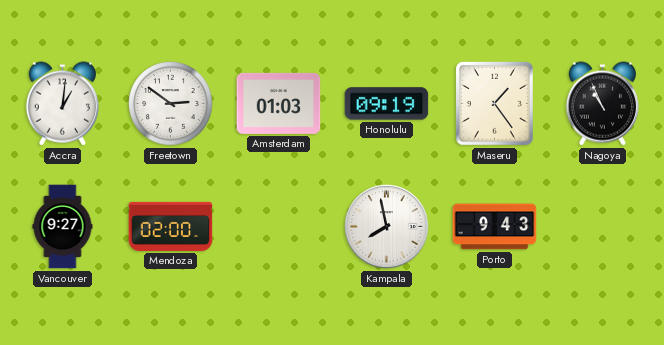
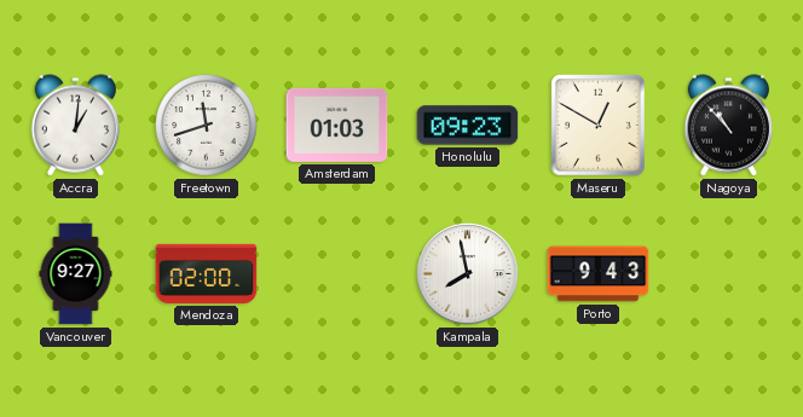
Freetown: 2:51 -> 11:42 (207, 126)
Honolulu: 09:19 -> 09:23 (468, 126)
Maseru: 1:24 -> 12:50 (599, 126)
Nagoya: 10:56 -> 10:53 (728, 126)
